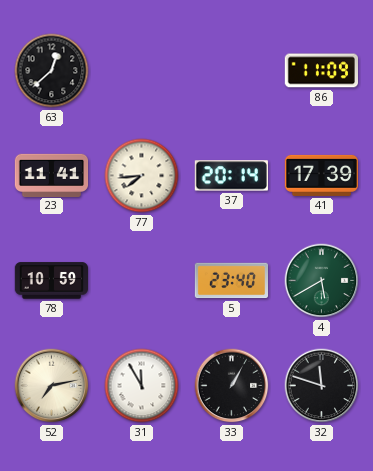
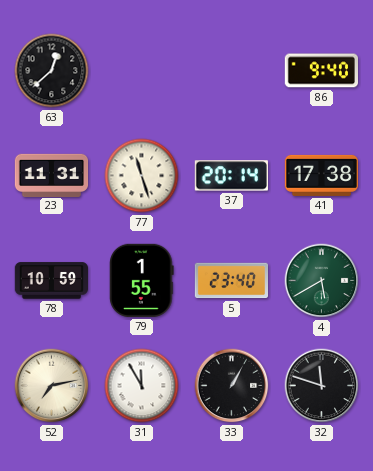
86: 11:09 -> 9:40 (321, 71)
23: 11:41 -> 11:31 (52, 175)
77: 7:44 -> 11:27 (142, 176)
41: 17:39 -> 17:38 (322, 175)
79: none -> 1:55 (142, 280)
